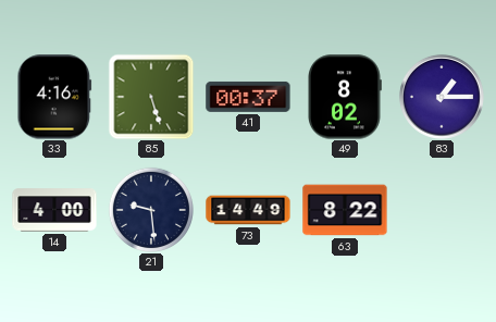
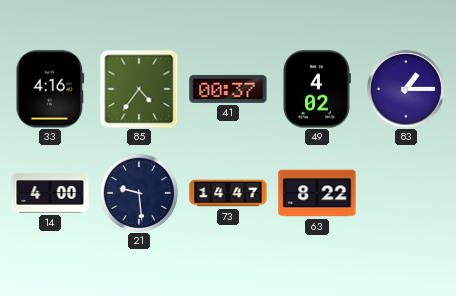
85: 5:27 -> 4:36 (139, 89)
49: 8:02 -> 4:02 (317, 89)
73: 14:49 -> 14:47 (228, 193)
